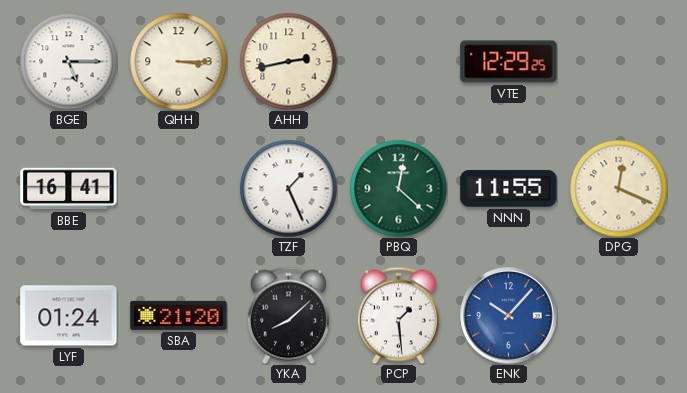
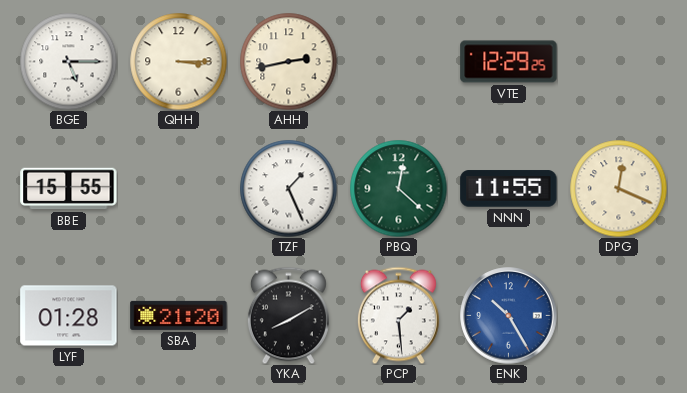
BBE: 16:41 -> 15:55 (69, 189)
LYF: 01:24 -> 01:28 (69, 316)
YKA: 8:08 -> 8:10 (288, 315)
ENK: 10:07 -> 10:25 (509, 316)
